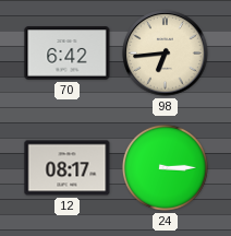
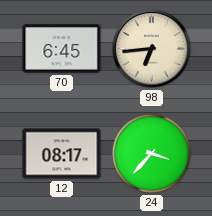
70: 6:42 -> 6:45 (62, 49)
24: 3:15 -> 3:37 (151, 153)
